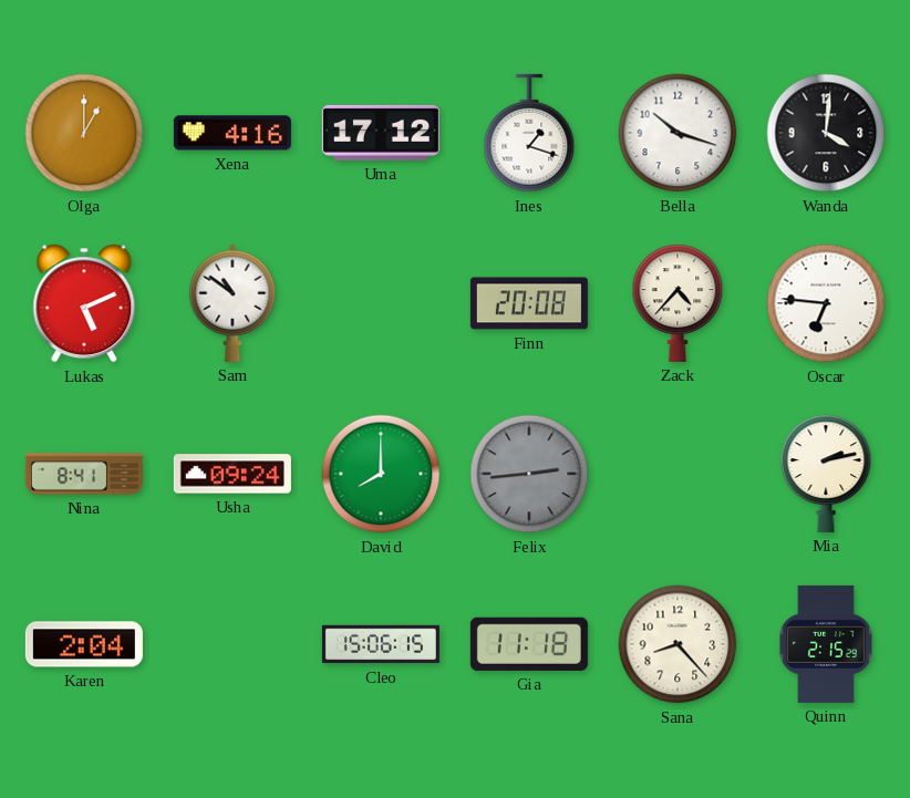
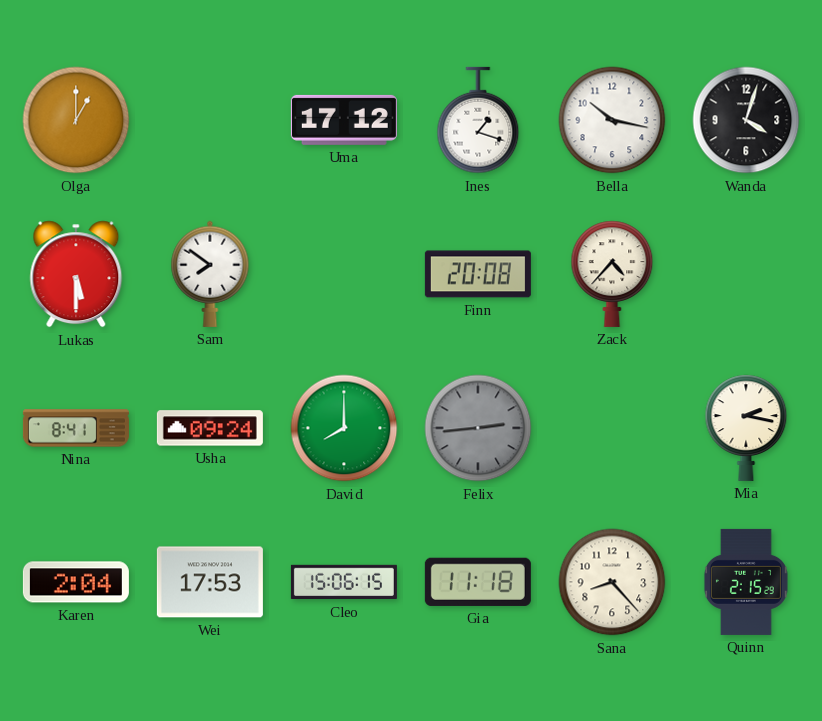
Xena: 4:16 -> none (232, 133)
Bella: 10:18 -> 10:17 (612, 120)
Wanda: 4:01 -> 4:03 (746, 120)
Lukas: 5:11 -> 5:30 (76, 274)
Sam: 10:51 -> 7:51 (210, 274)
Oscar: 6:46 -> none (826, 303)
Mia: 2:13 -> 2:17 (746, 428)
Wei: none -> 17:53 (210, 582)
